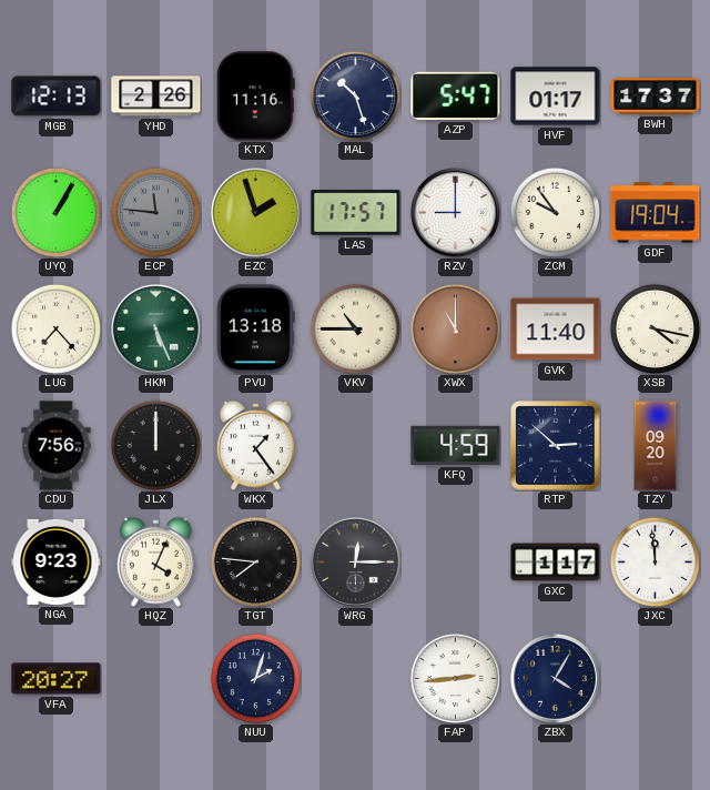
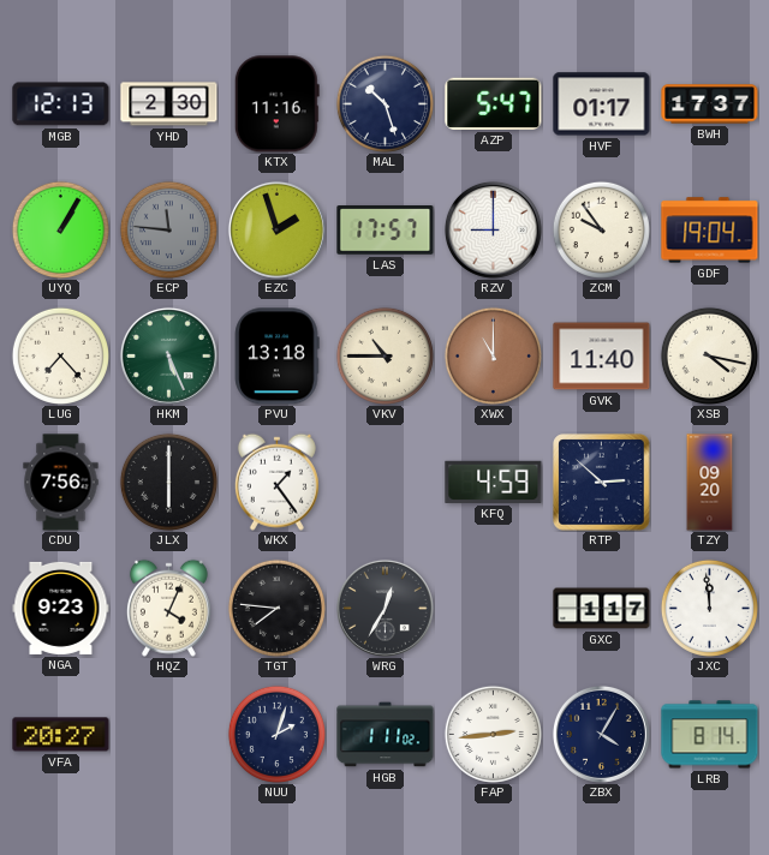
YHD: 2:26 -> 2:30 (169, 104)
JLX: 12:00 -> 6:00 (168, 482)
WRG: 12:15 -> 12:35 (384, 608)
HGB: none -> 1:11 (386, 735)
LRB: none -> 8:14 (710, 735)
